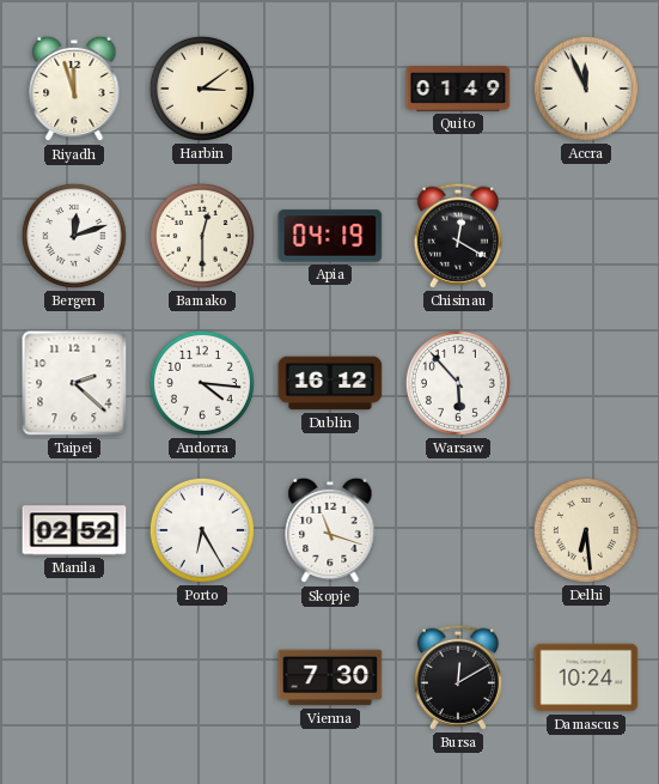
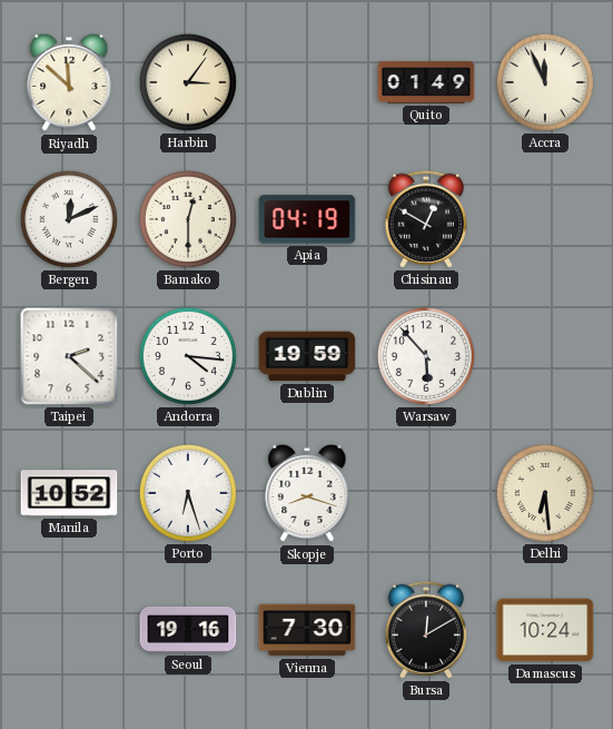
Riyadh: 11:57 -> 11:52 (69, 82)
Harbin: 3:09 -> 3:06 (188, 82)
Bergen: 12:12 -> 12:11 (69, 219)
Chisinau: 12:20 -> 12:50 (425, 219)
Dublin: 16:12 -> 19:59 (307, 356)
Manila: 02:52 -> 10:52 (69, 493)
Porto: 6:25 -> 6:27 (188, 493)
Skopje: 11:18 -> 8:18 (307, 493)
Seoul: none -> 19:16 (188, 630)
